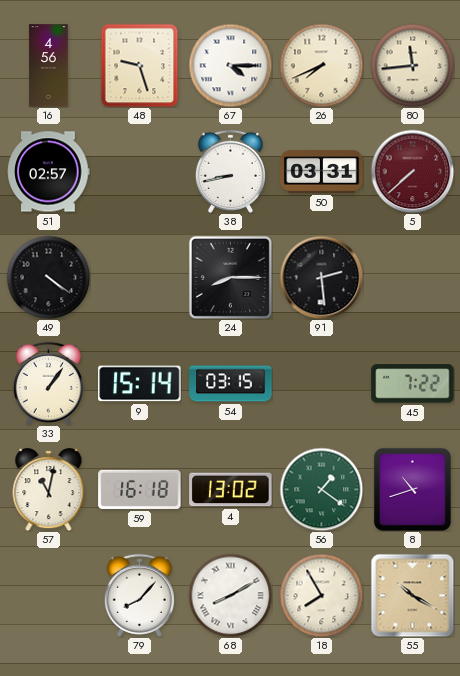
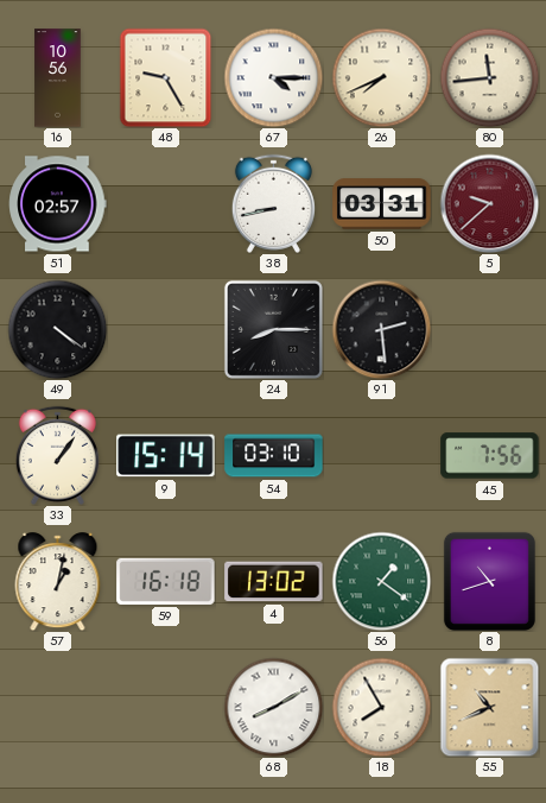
16: 4:56 -> 10:56 (58, 78)
48: 9:27 -> 9:25 (166, 77)
5: 7:38 -> 9:38 (489, 203)
54: 03:15 -> 03:10 (274, 456)
45: 7:22 -> 7:56 (490, 456)
57: 11:02 -> 1:02 (58, 582)
79: 8:07 -> none (139, 595)
55: 10:20 -> 10:41 (489, 707)
